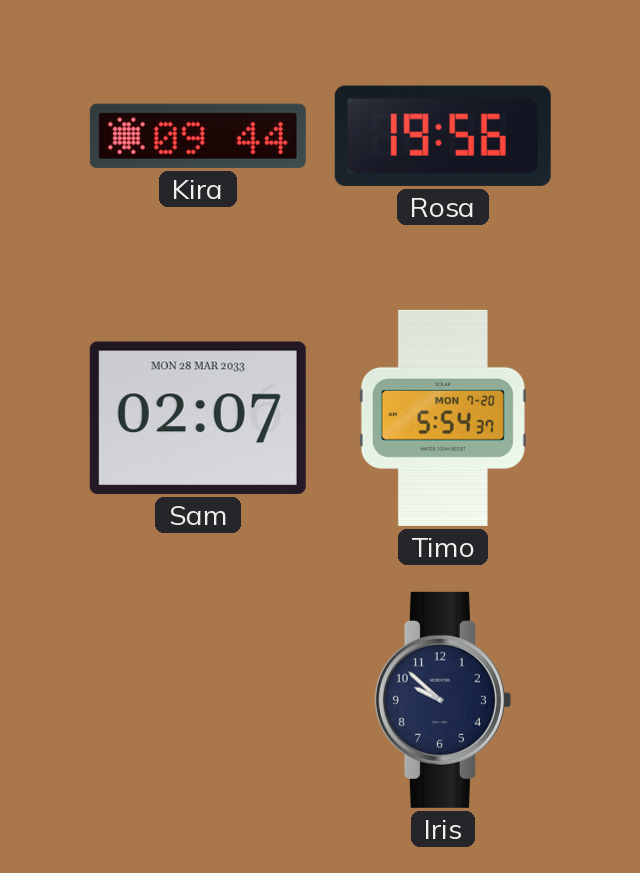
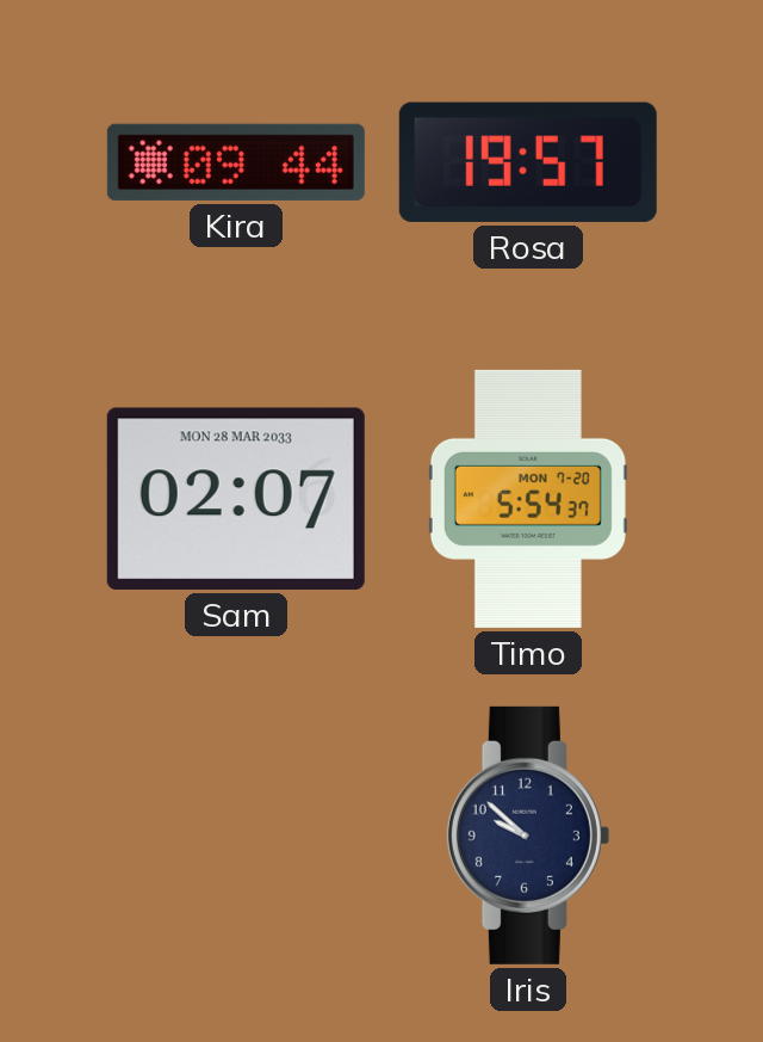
Rosa: 19:56 -> 19:57 (528, 162)
